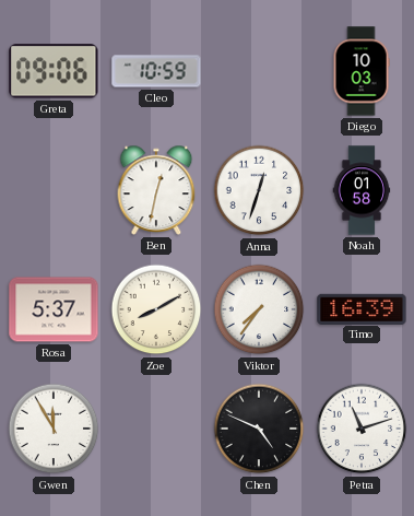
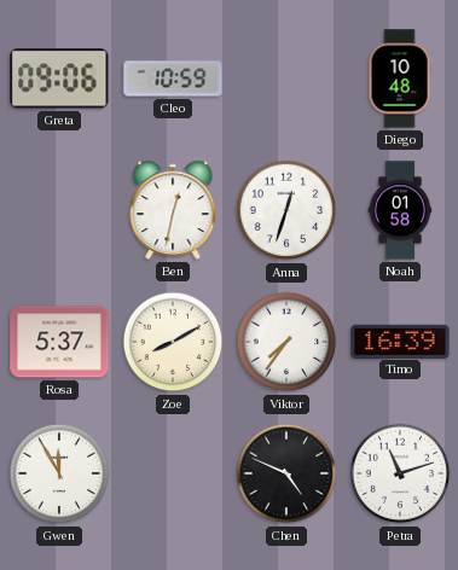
Diego: 10:03 -> 10:48 (400, 78)
